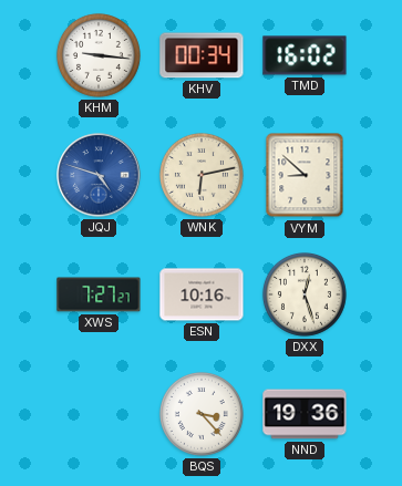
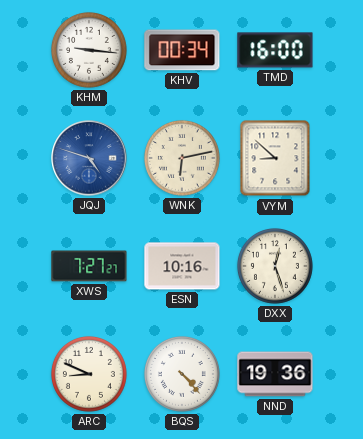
TMD: 16:02 -> 16:00 (275, 50)
ARC: none -> 8:49 (89, 374)
BQS: 3:23 -> 4:23 (182, 374)
